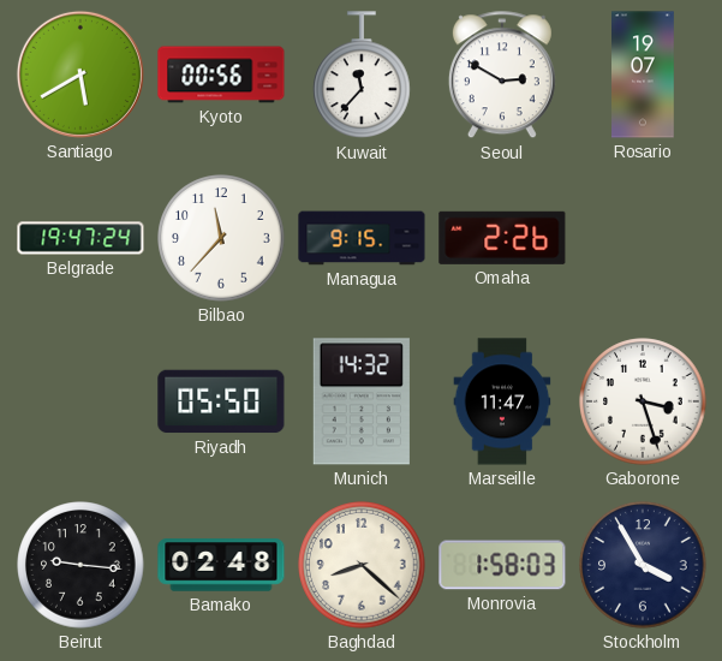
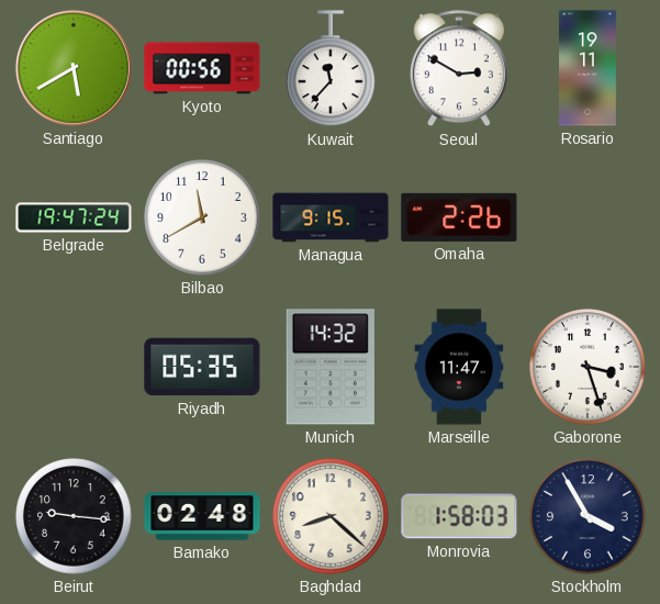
Rosario: 19:07 -> 19:11 (588, 68)
Bilbao: 11:37 -> 11:40 (202, 217)
Riyadh: 05:50 -> 05:35 (202, 367)
